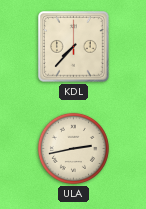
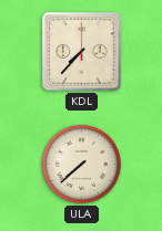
ULA: 2:43 -> 7:38 (81, 164)
